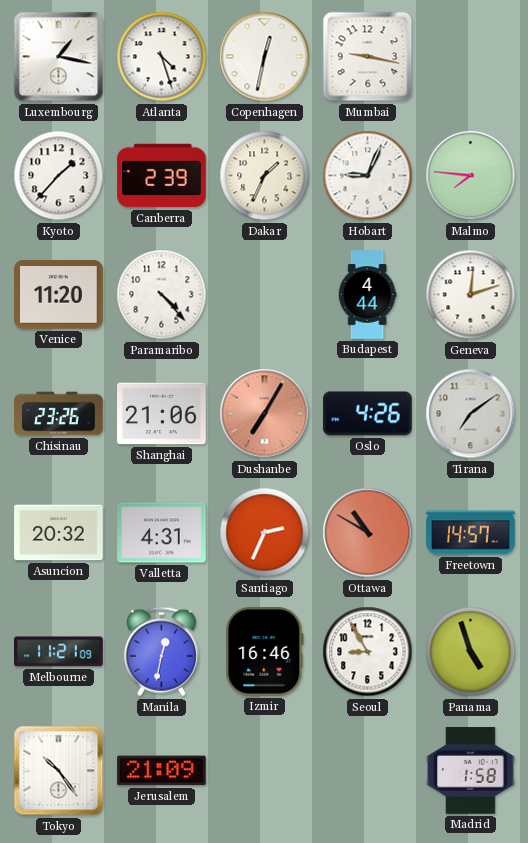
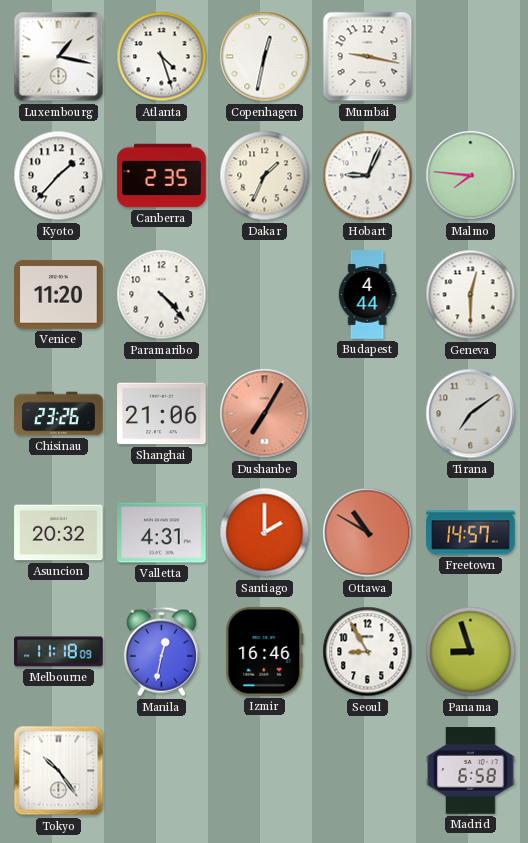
Canberra: 2:39 -> 2:35 (162, 176)
Geneva: 12:12 -> 12:30 (471, 295)
Oslo: 4:26 -> none (368, 414)
Santiago: 2:34 -> 2:00 (265, 533)
Melbourne: 11:21 -> 11:18 (59, 652)
Panama: 4:57 -> 8:57 (471, 652)
Jerusalem: 21:09 -> none (162, 771)
Madrid: 1:58 -> 6:58 (471, 771)
